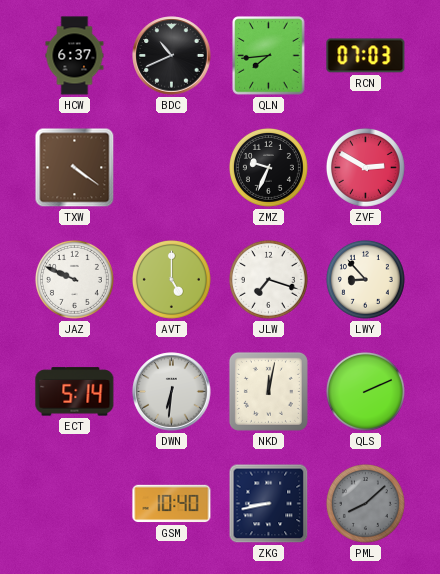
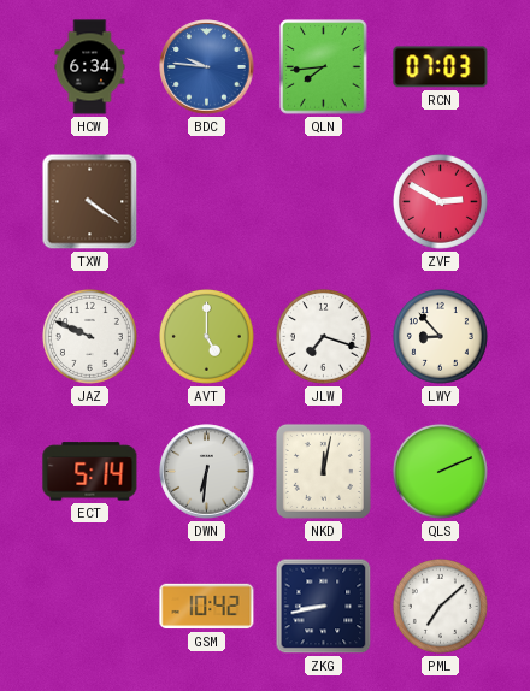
HCW: 6:37 -> 6:34 (90, 67)
BDC: 10:41 -> 9:46 (207, 67)
BDC dial: black -> blue (207, 67)
ZMZ: 9:34 -> none (268, 167)
GSM: 10:40 -> 10:42 (207, 607)
PML: 8:08 -> 7:08 (440, 606)
PML dial: grey -> white (440, 606)
